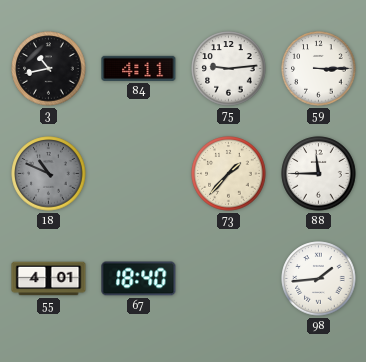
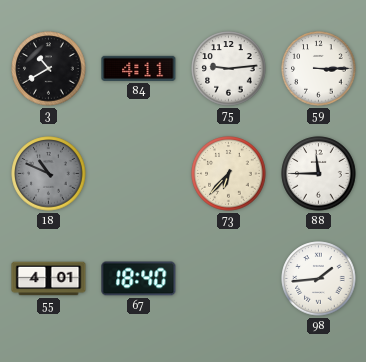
3: 10:43 -> 10:40 (49, 69)
73: 1:37 -> 6:37 (229, 174)
